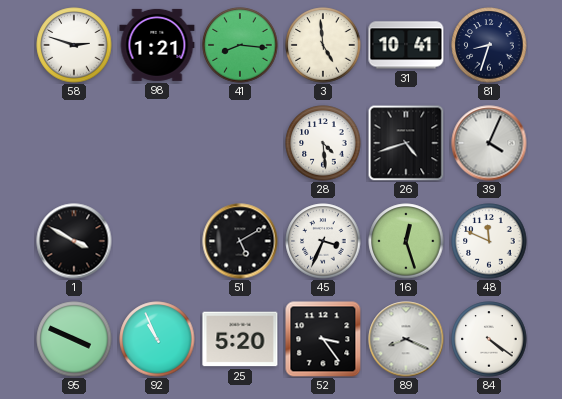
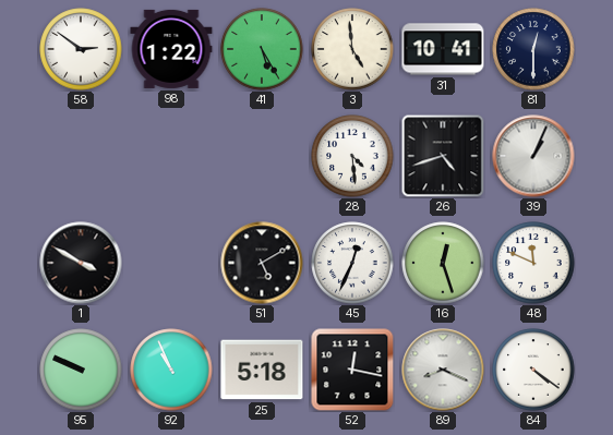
58: 2:48 -> 2:51 (81, 49)
98: 1:21 -> 1:22 (171, 49)
41: 8:16 -> 5:25 (262, 49)
81: 8:33 -> 12:30 (533, 49)
39: 4:04 -> 1:04 (533, 156)
45: 3:34 -> 12:34 (352, 263)
95: 3:49 -> 9:49 (81, 370)
25: 5:20 -> 5:18 (262, 370)
52: 3:24 -> 12:17 (352, 370)
